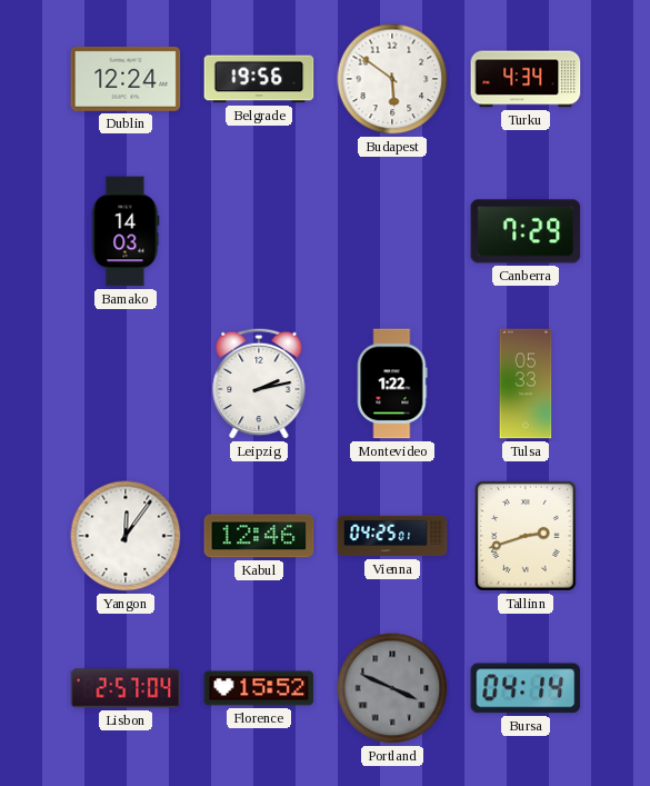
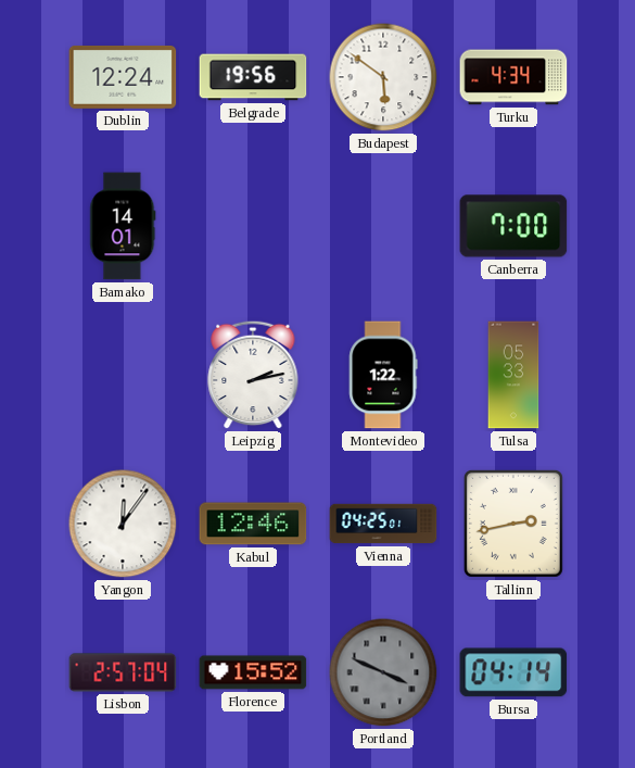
Bamako: 14:03 -> 14:01 (123, 226)
Canberra: 7:29 -> 7:00 (513, 226)
Tallinn: 2:42 -> 2:43 (513, 524)
